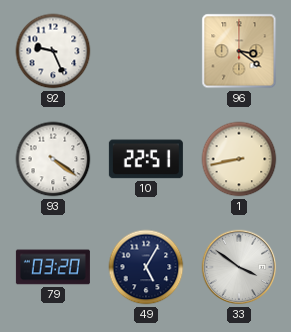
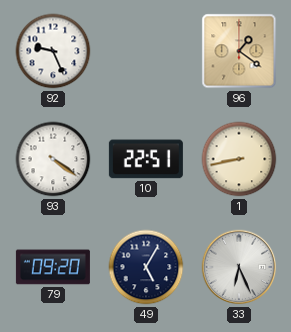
96: 3:21 -> 1:21 (239, 51)
79: 03:20 -> 09:20 (53, 267)
33: 3:51 -> 6:26 (239, 267)
